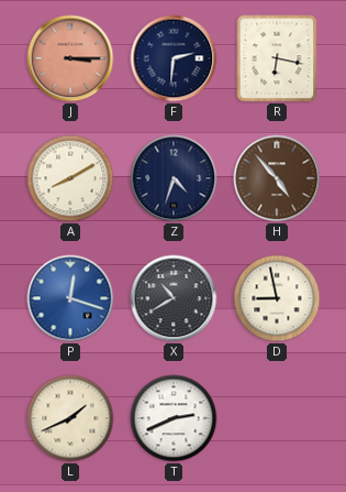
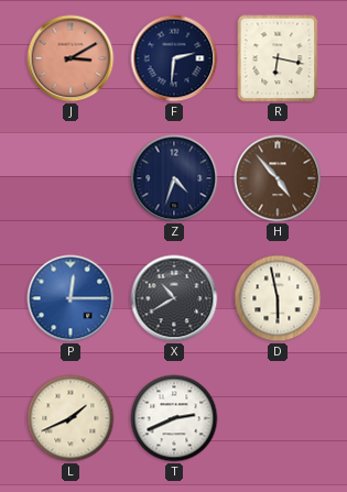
J: 3:15 -> 3:10 (71, 58)
A: 8:10 -> none (70, 178)
P: 12:18 -> 12:15 (71, 298)
D: 8:58 -> 5:58 (278, 298)
